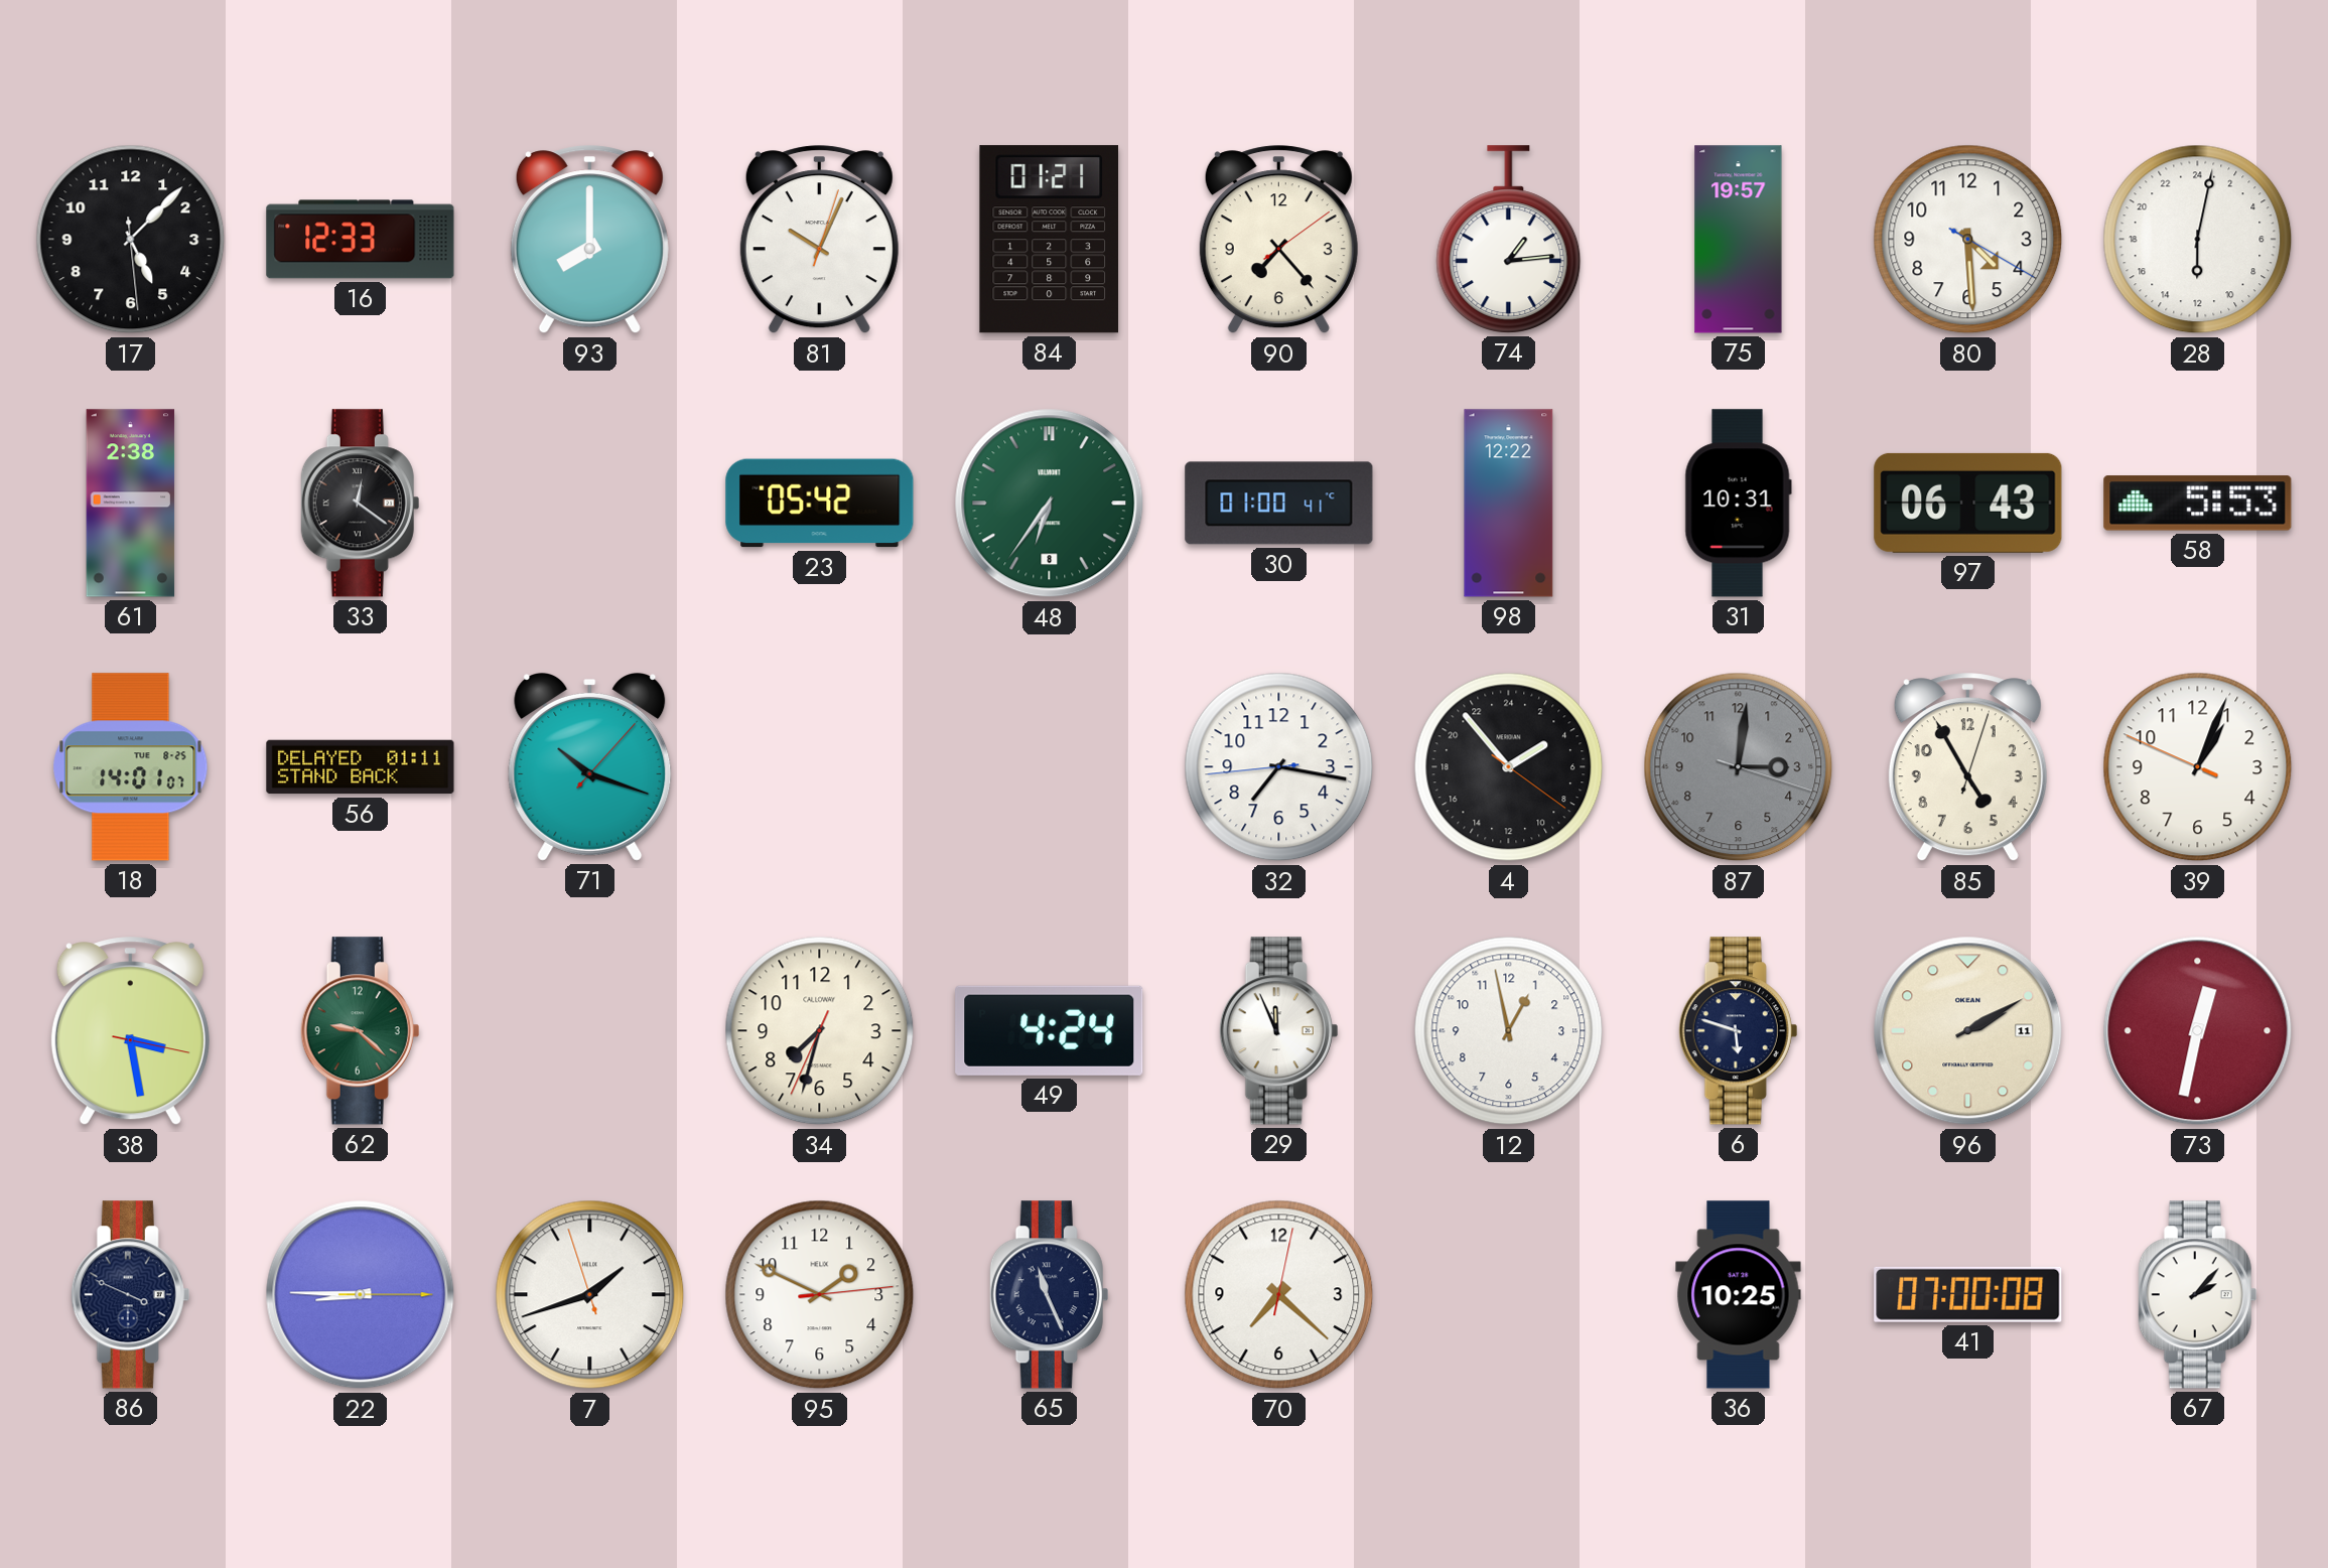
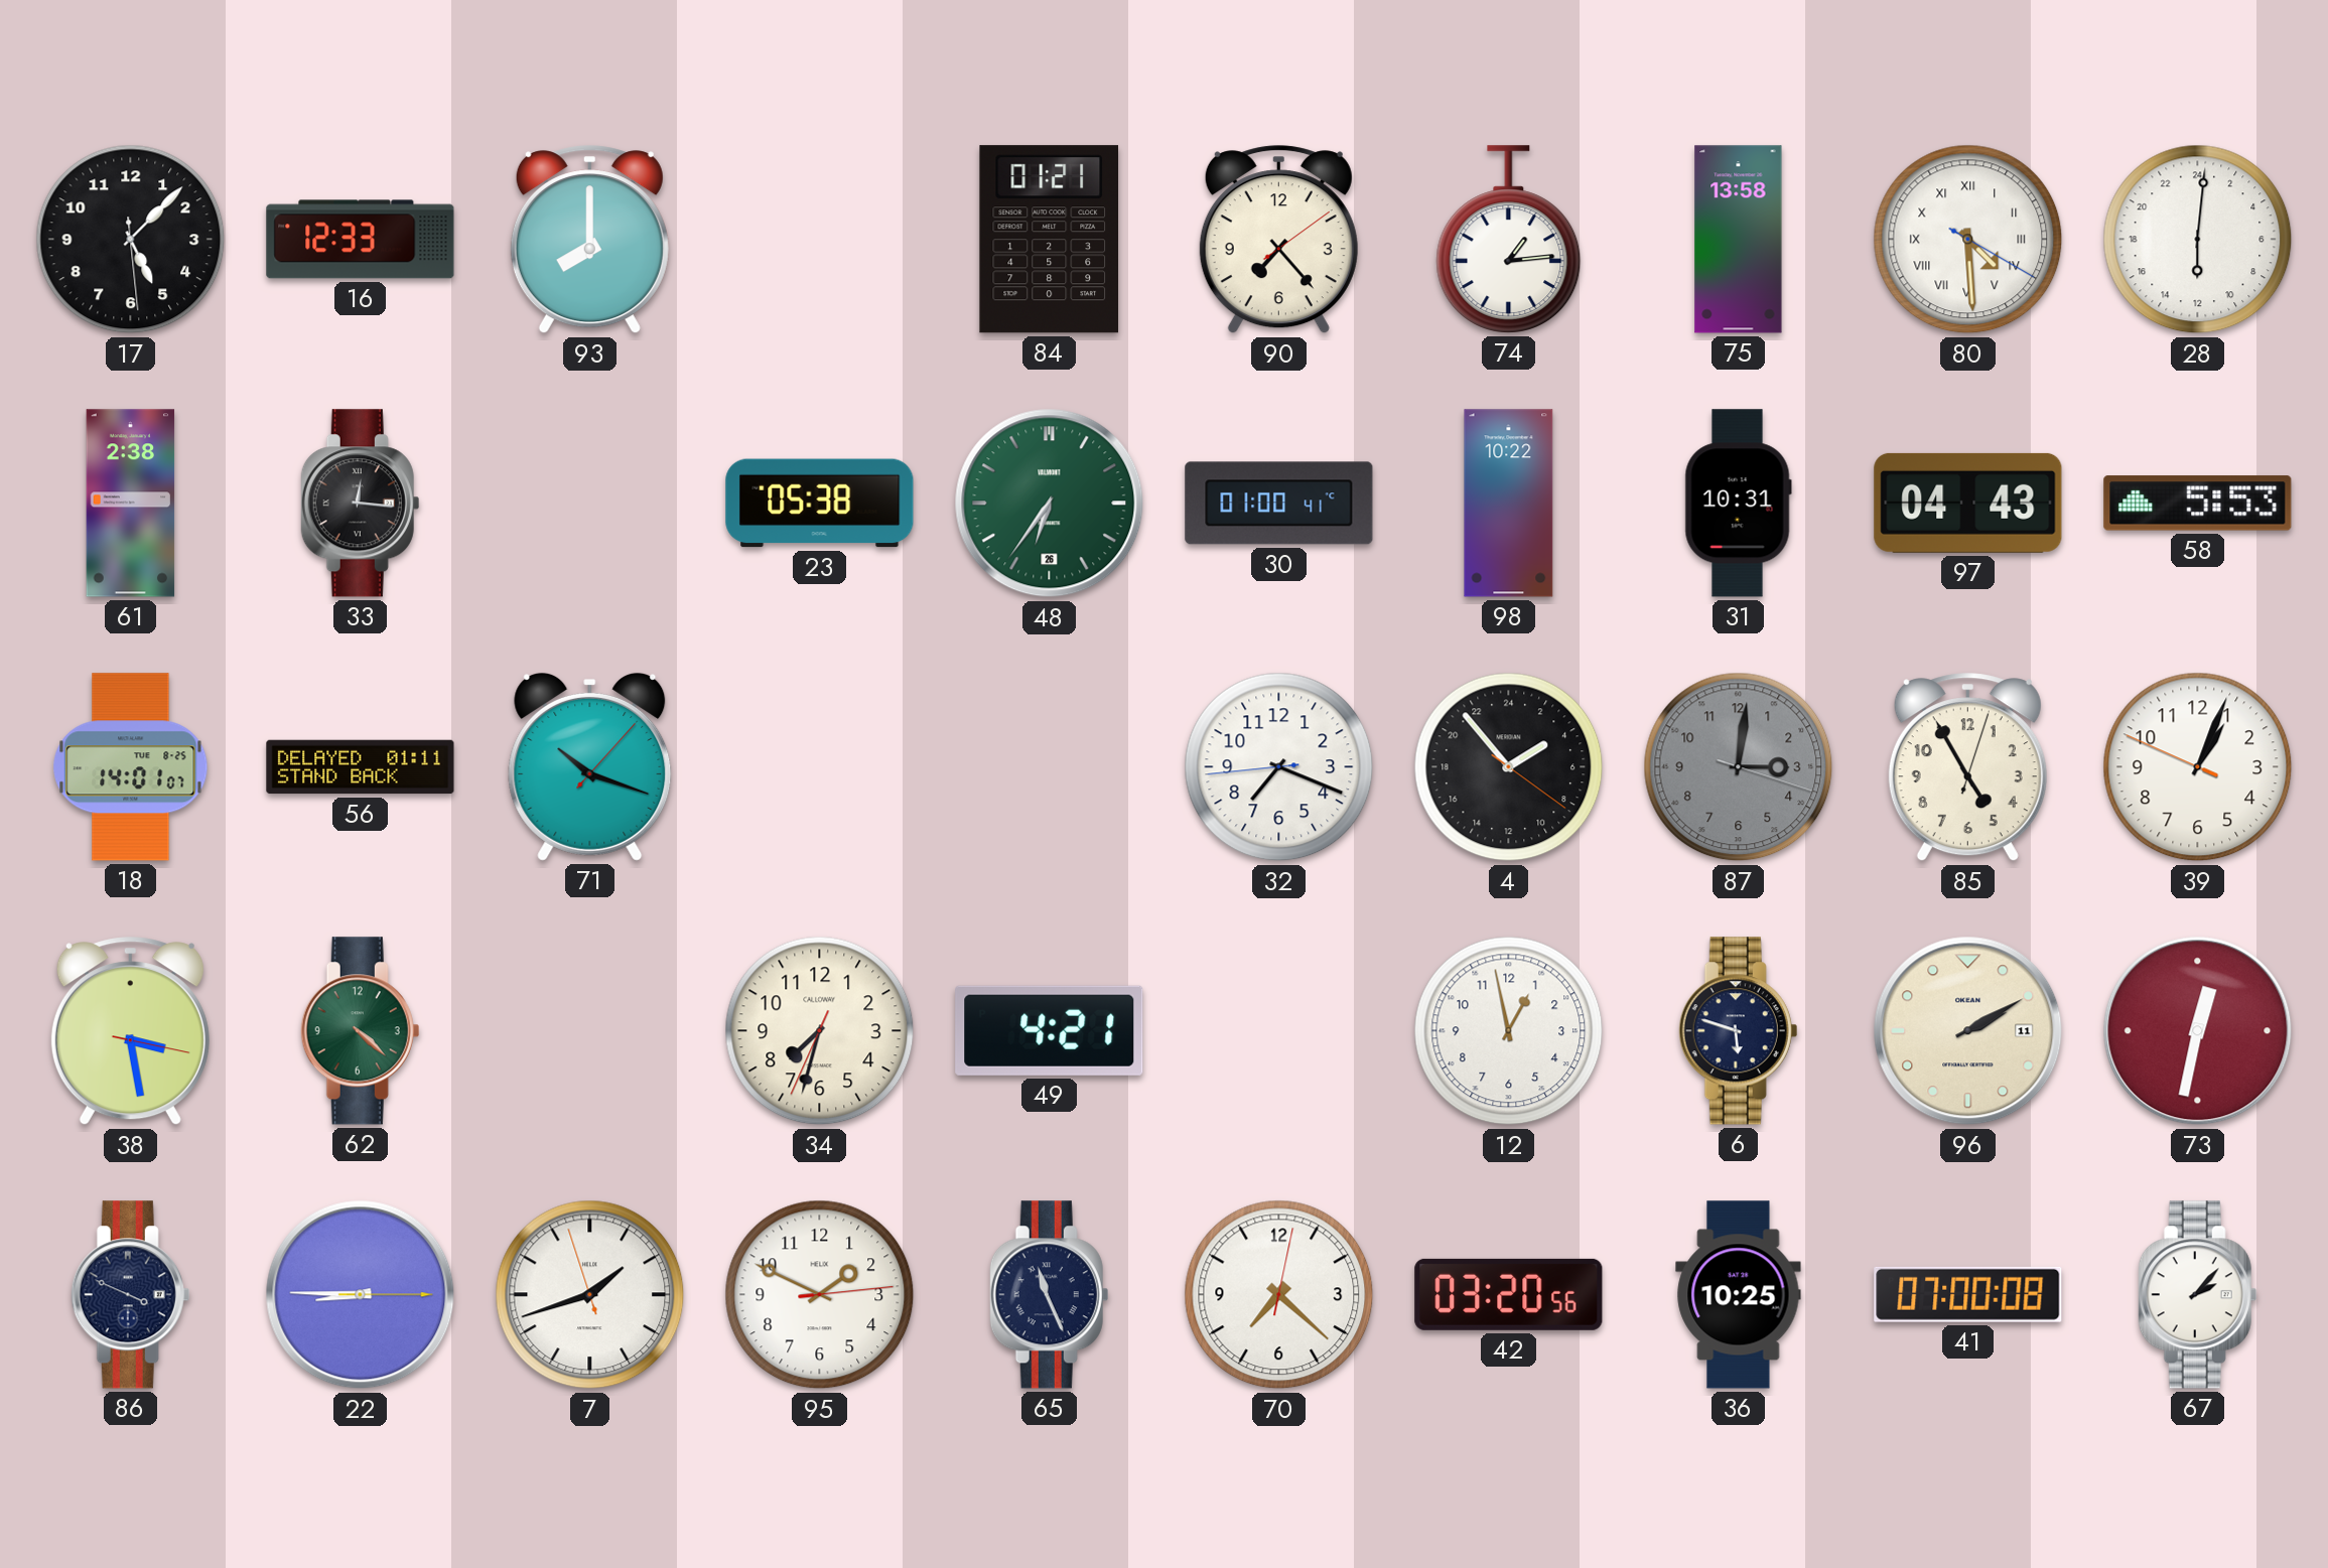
81: 10:04 -> none (819, 240)
75: 19:57 -> 13:58 (1739, 240)
80 numerals: Arabic -> Roman (1968, 240)
28: 12:02 -> 12:01 (2198, 240)
33: 12:21 -> 12:16 (361, 504)
23: 05:42 -> 05:38 (820, 504)
48 date: 8 -> 26 (1050, 504)
98: 12:22 -> 10:22 (1509, 504)
97: 06:43 -> 04:43 (1968, 503)
32: 7:16 -> 7:18 (1279, 767)
62: 9:22 -> 4:22 (361, 1031)
49: 4:24 -> 4:21 (1050, 1030)
29: 11:56 -> none (1279, 1031)
42: none -> 03:20 (1509, 1294)
